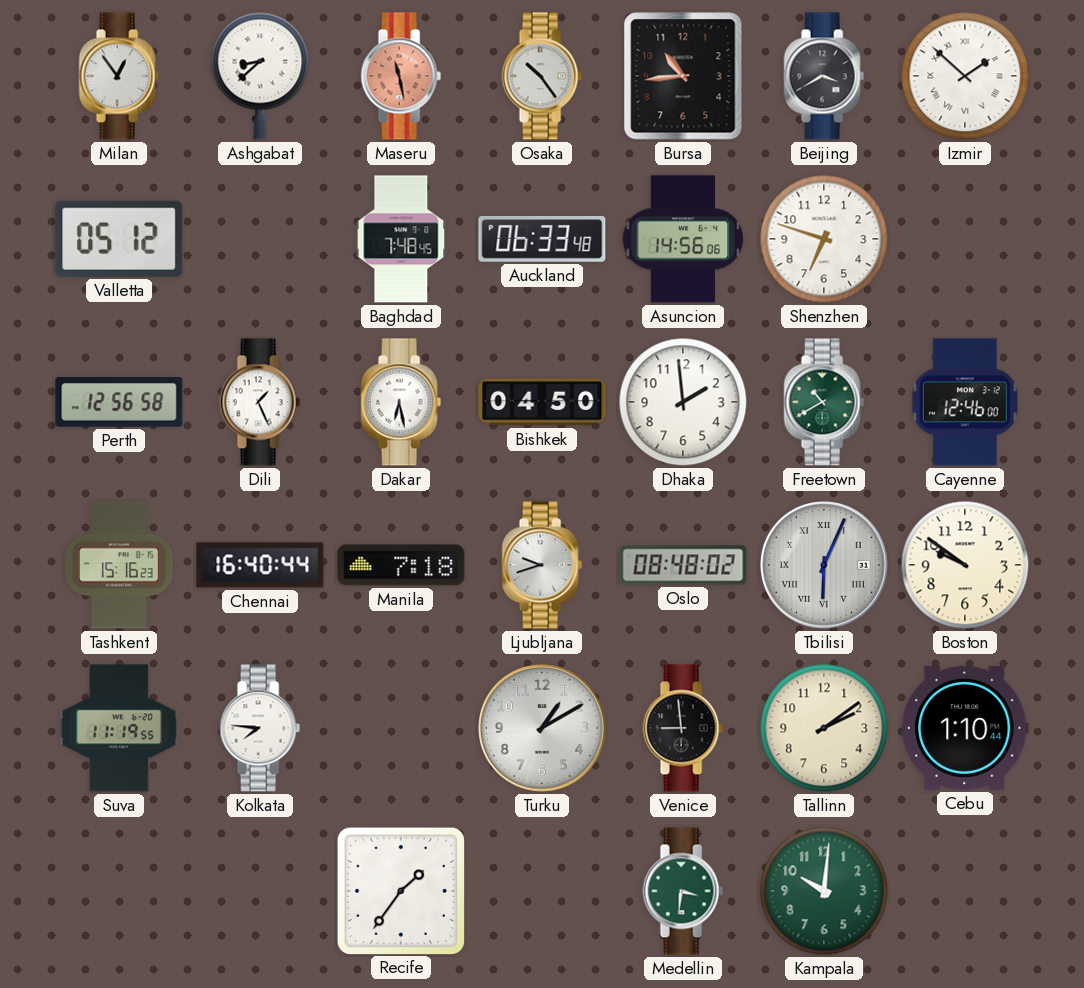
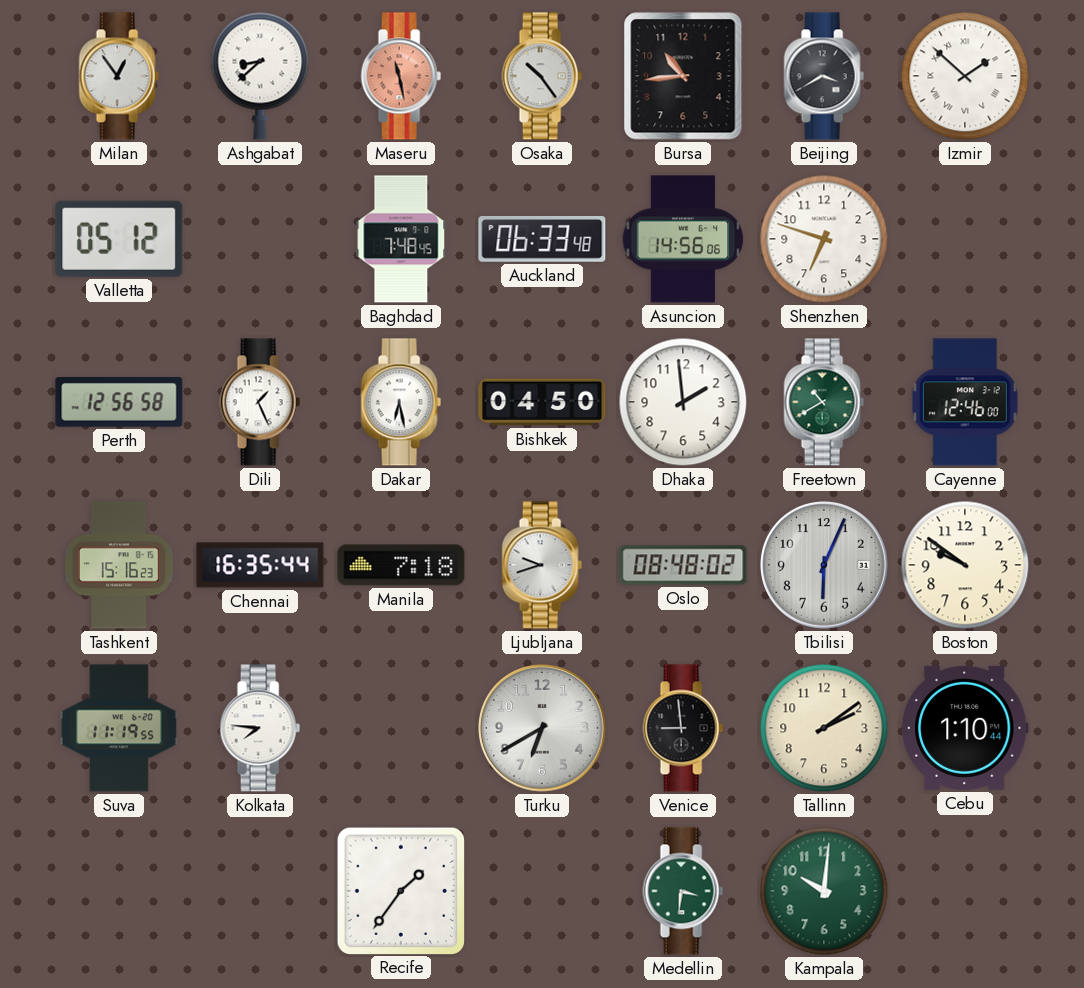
Chennai: 16:40 -> 16:35 (260, 565)
Tbilisi numerals: Roman -> Arabic (825, 566)
Turku: 1:10 -> 6:40 (543, 729)
